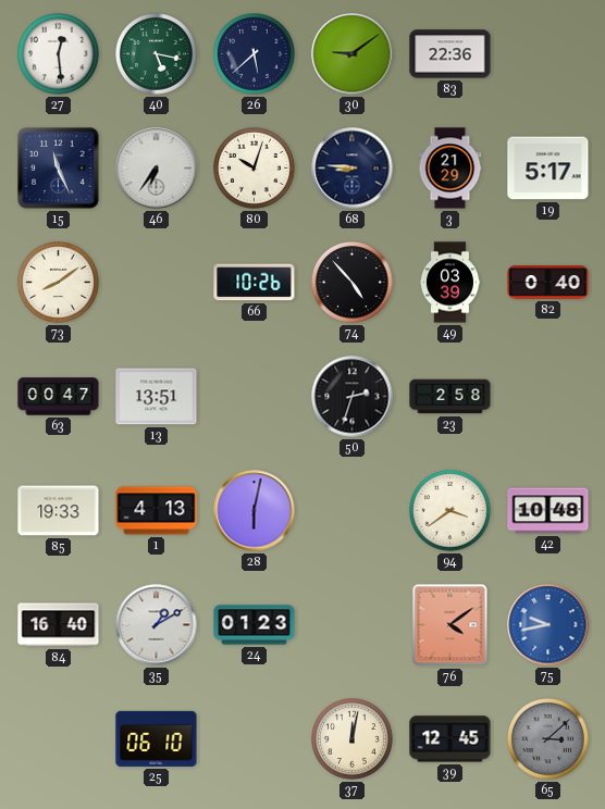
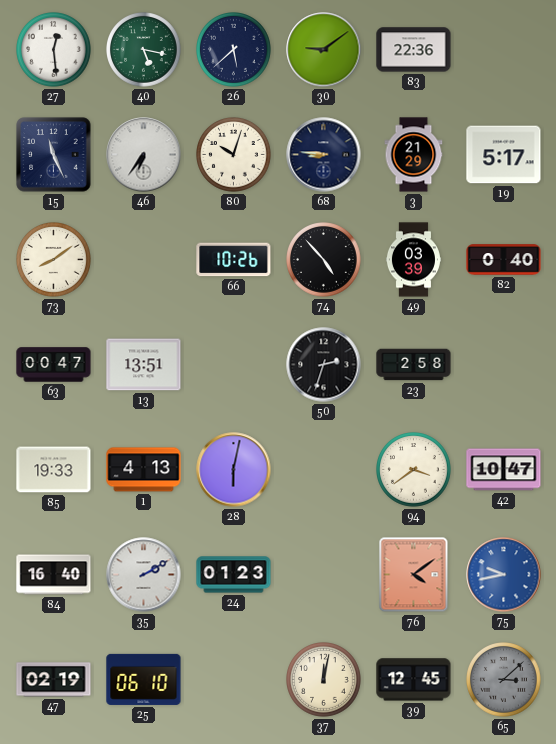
42: 10:48 -> 10:47 (504, 470)
35: 1:10 -> 2:10 (144, 575)
47: none -> 02:19 (54, 680)
